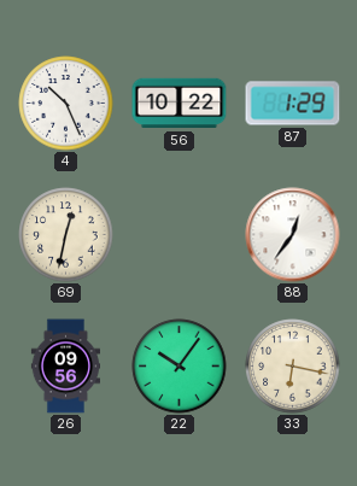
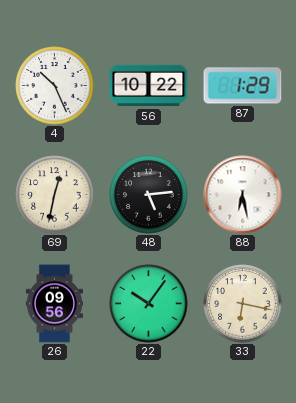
48: none -> 5:14 (149, 195)
88: 12:36 -> 6:28 (243, 195)
